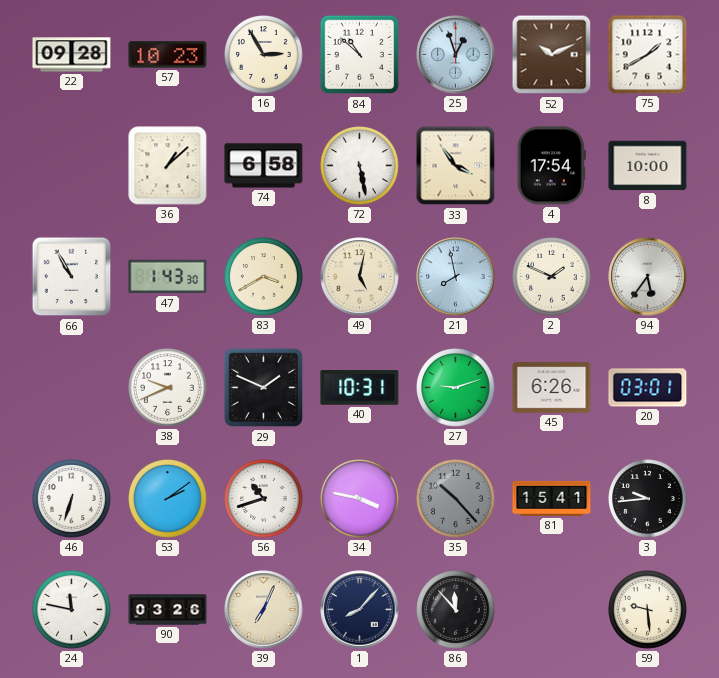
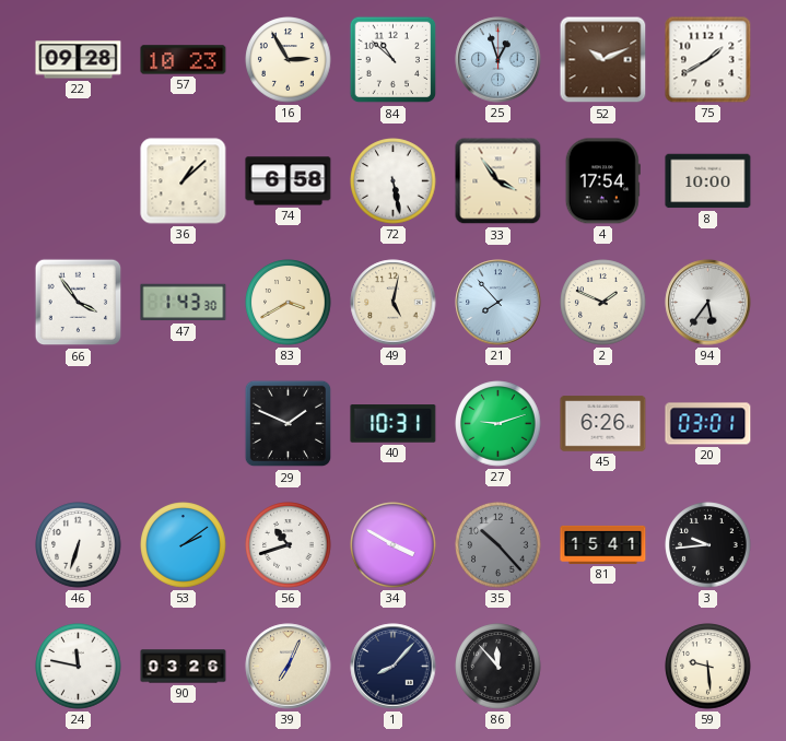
66: 10:55 -> 3:54 (79, 303)
21: 7:58 -> 7:53 (498, 303)
38: 9:41 -> none (168, 388)
34: 3:47 -> 3:50 (394, 545)
